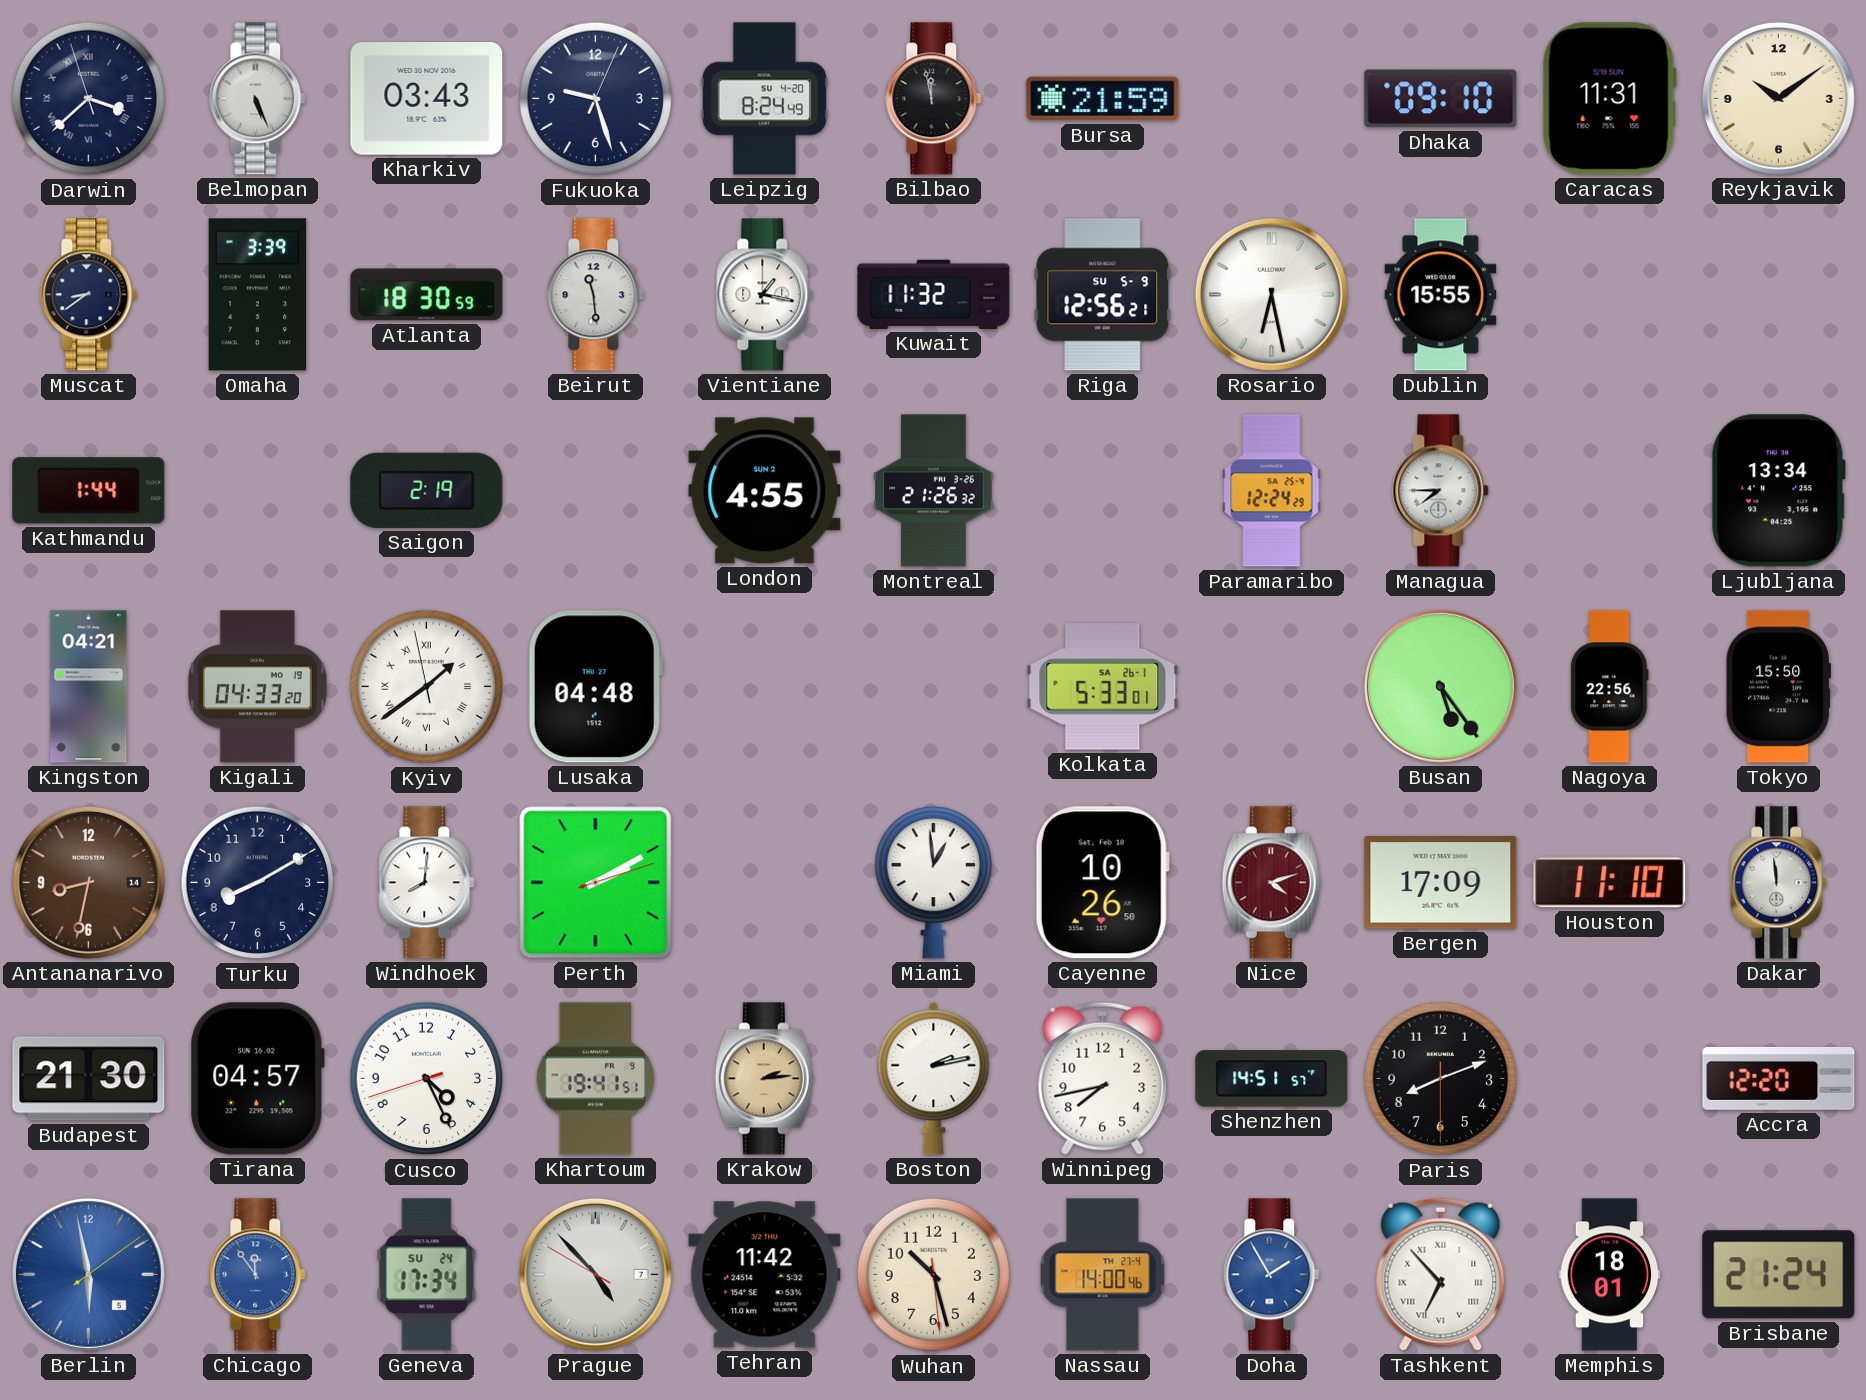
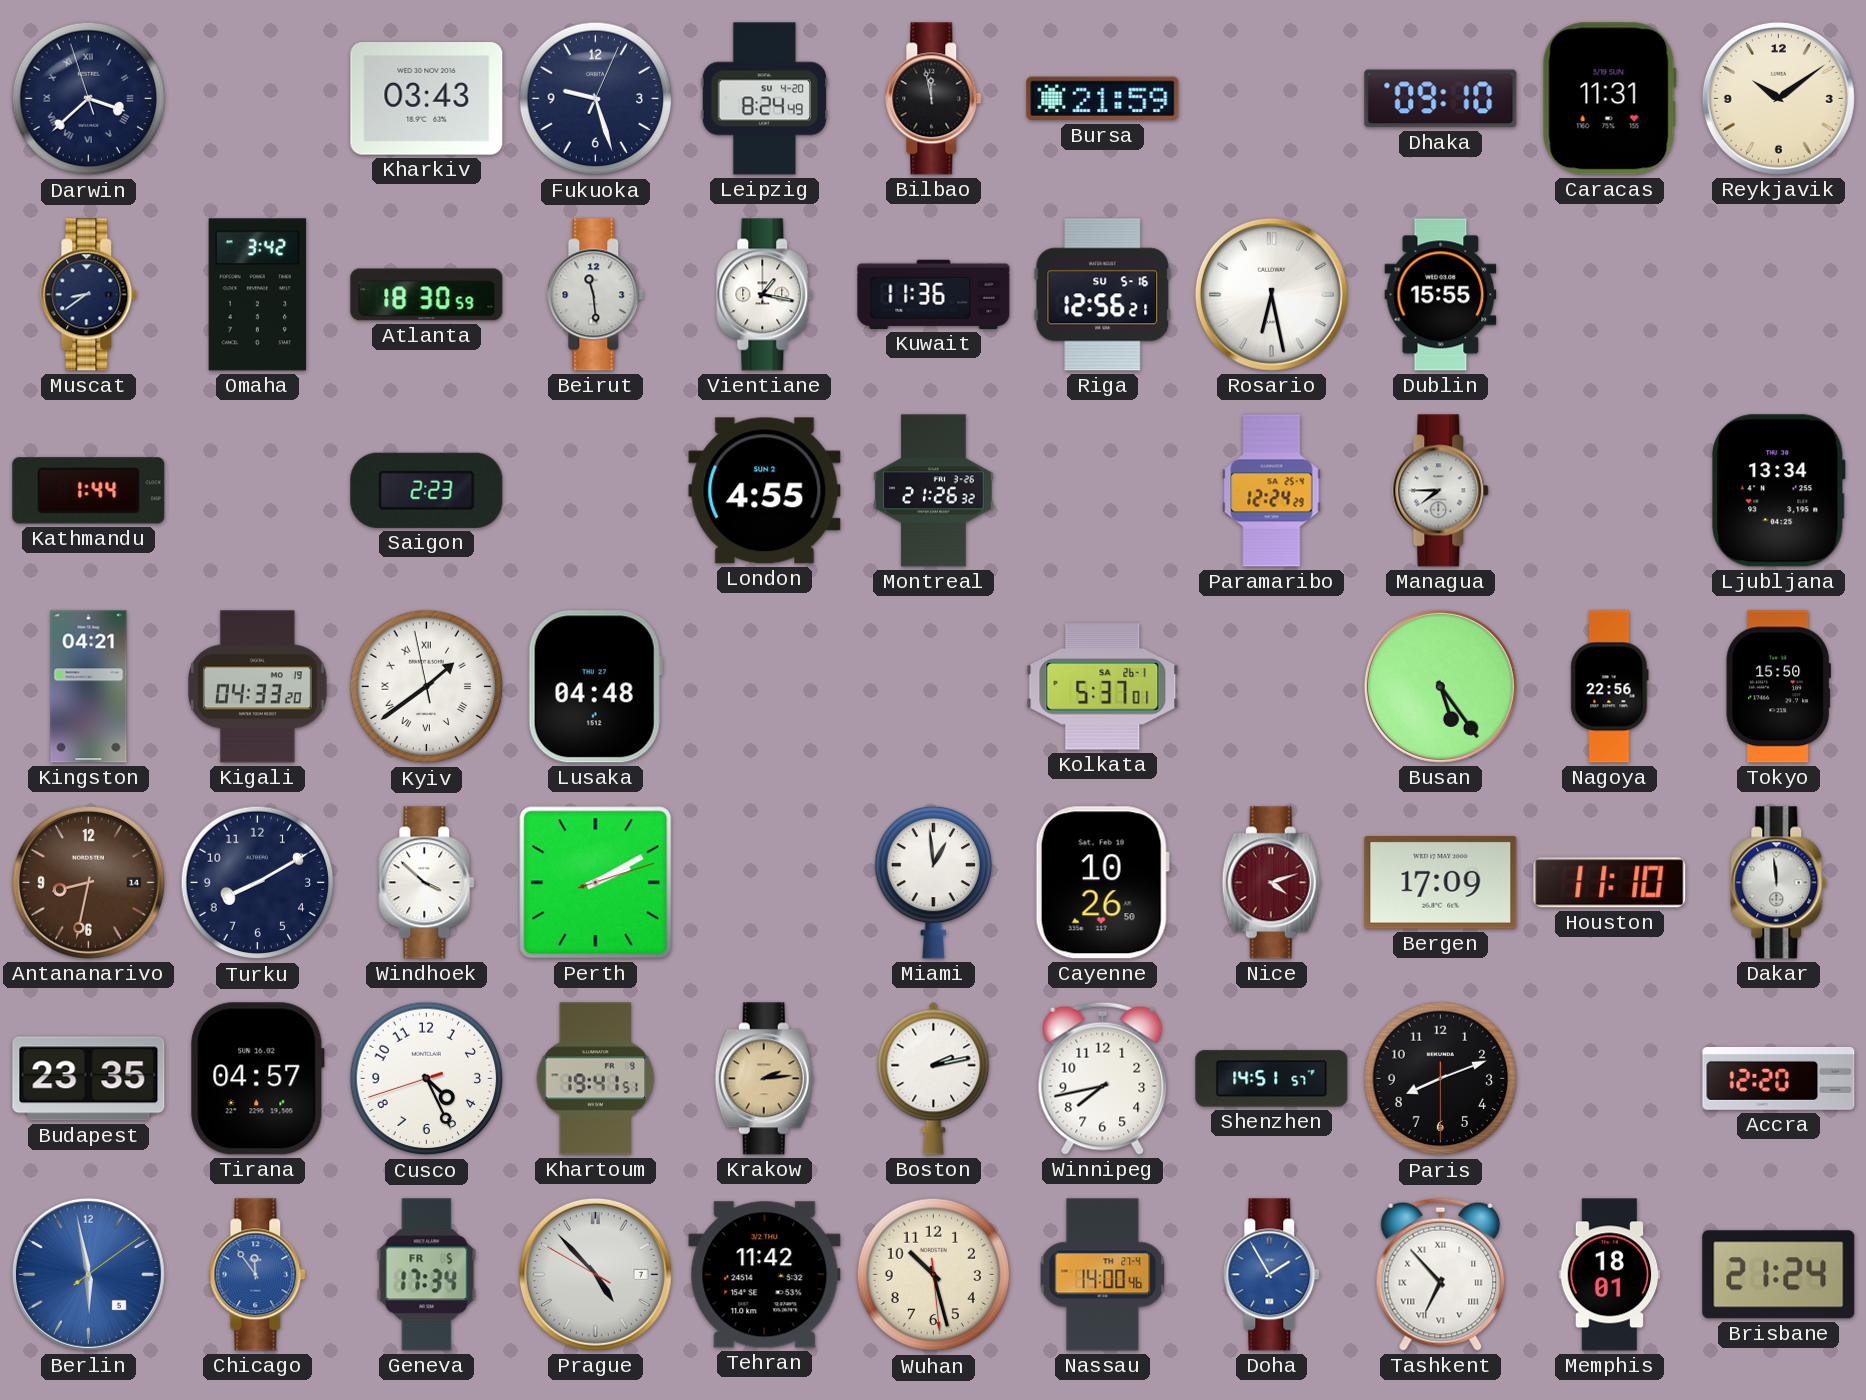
Belmopan: 5:26 -> none (258, 99)
Omaha: 3:39 -> 3:42 (258, 295)
Kuwait: 11:32 -> 11:36 (934, 294)
Riga date: SU 5-9 -> SU 5-16 (1103, 295)
Saigon: 2:19 -> 2:23 (427, 490)
Kolkata: 5:33 -> 5:37 (1103, 687)
Windhoek: 8:01 -> 3:52 (427, 883)
Budapest: 21:30 -> 23:35 (89, 1079)
Geneva date: SU 24 -> FR 5 (427, 1275)
